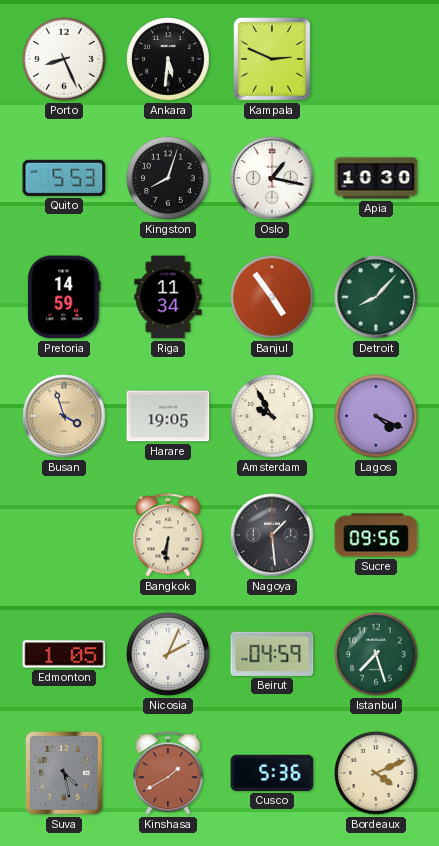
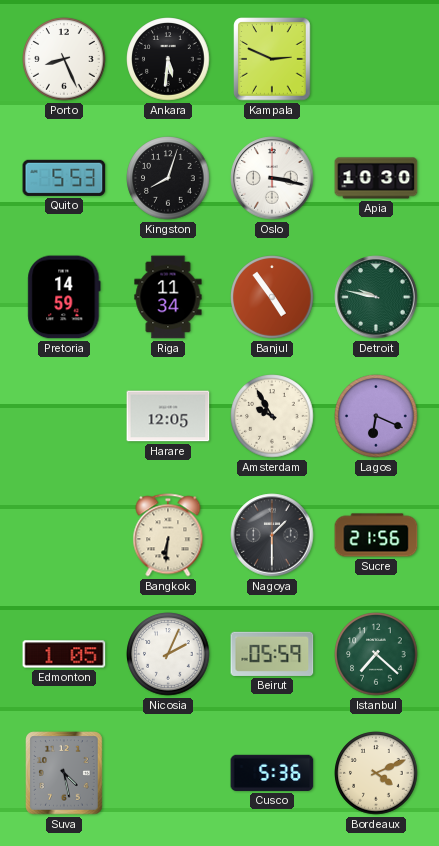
Oslo: 1:17 -> 3:17 (272, 178)
Detroit: 8:07 -> 9:47 (376, 297)
Busan: 3:57 -> none (64, 416)
Harare: 19:05 -> 12:05 (168, 416)
Lagos: 4:19 -> 6:19 (376, 416)
Nagoya: 1:29 -> 1:30 (272, 535)
Sucre: 09:56 -> 21:56 (376, 535)
Beirut: 04:59 -> 05:59 (272, 654)
Istanbul: 7:27 -> 7:22 (376, 654)
Kinshasa: 1:40 -> none (168, 773)
